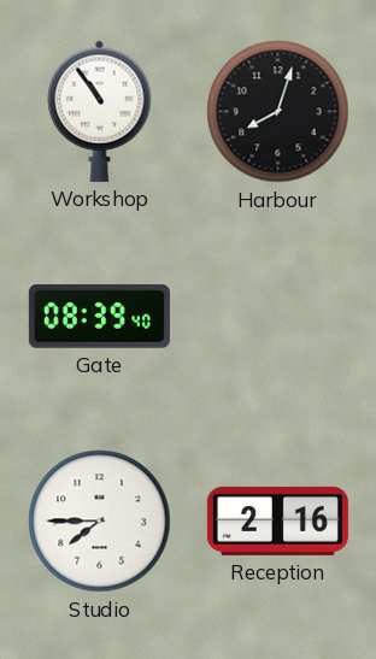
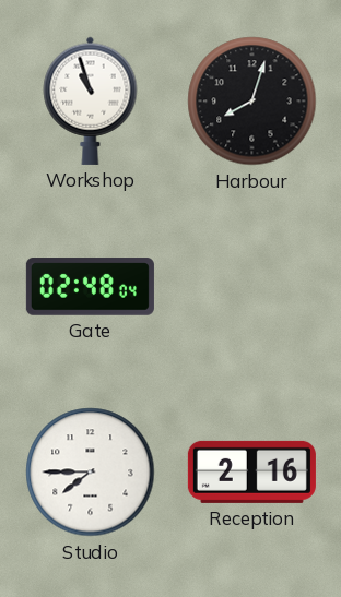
Workshop: 10:54 -> 10:57 (91, 100)
Gate: 08:39 -> 02:48 (90, 287)
